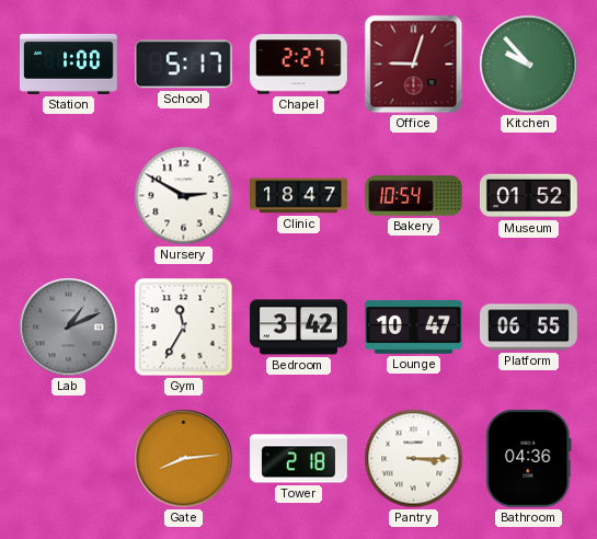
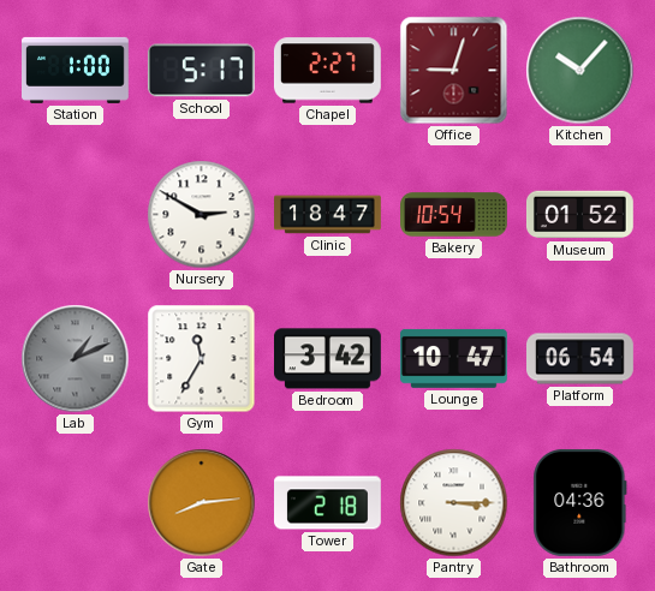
Kitchen: 9:53 -> 10:07 (580, 71)
Platform: 06:55 -> 06:54 (580, 359)
